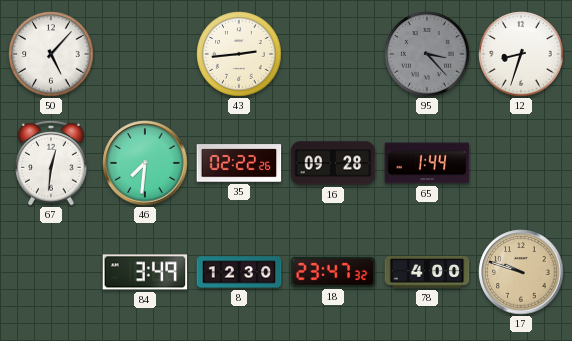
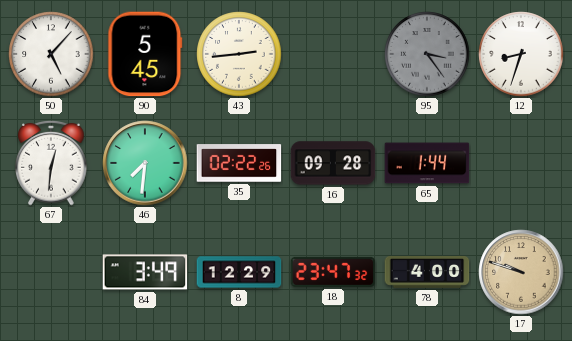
90: none -> 5:45 (145, 54)
95: 3:23 -> 3:24 (427, 54)
8: 12:30 -> 12:29 (239, 272)
